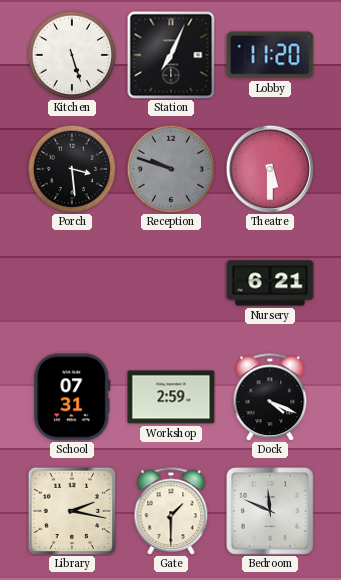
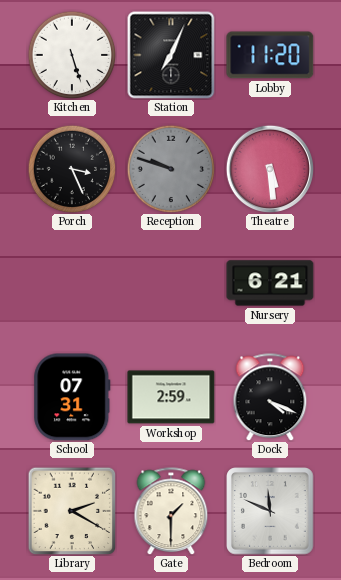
Porch: 3:29 -> 3:26 (72, 169)
Theatre: 5:30 -> 5:29 (269, 168)
Library: 2:17 -> 2:20 (72, 511)
